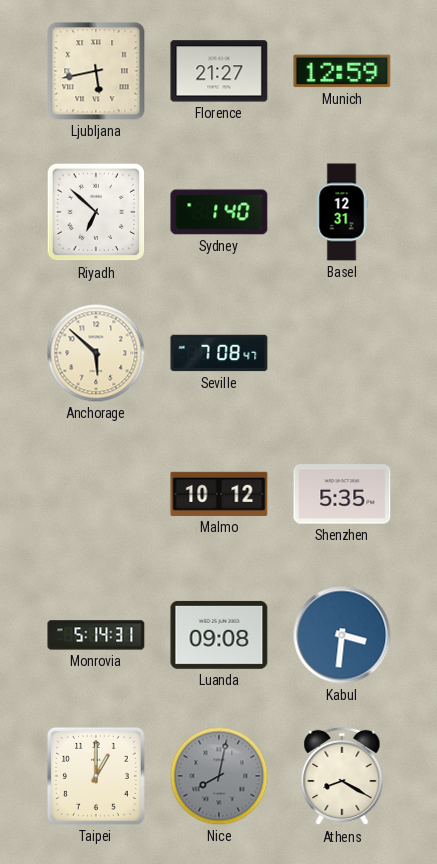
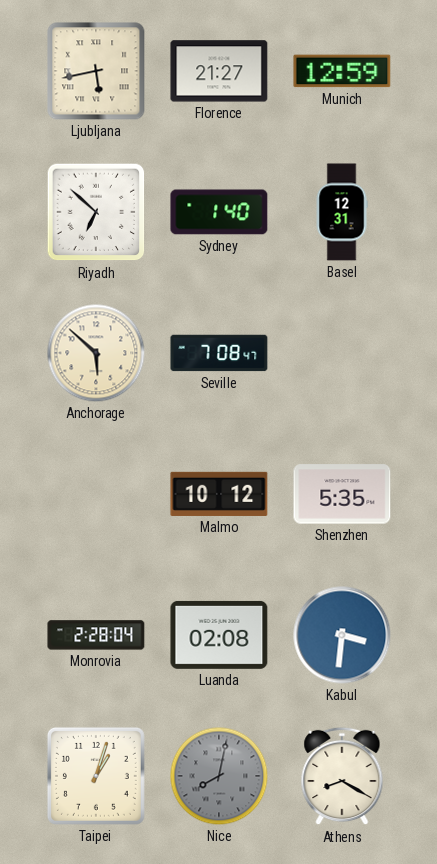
Monrovia: 5:14 -> 2:28 (96, 635)
Luanda: 09:08 -> 02:08 (219, 635)
Taipei: 1:00 -> 1:03 (96, 776)
